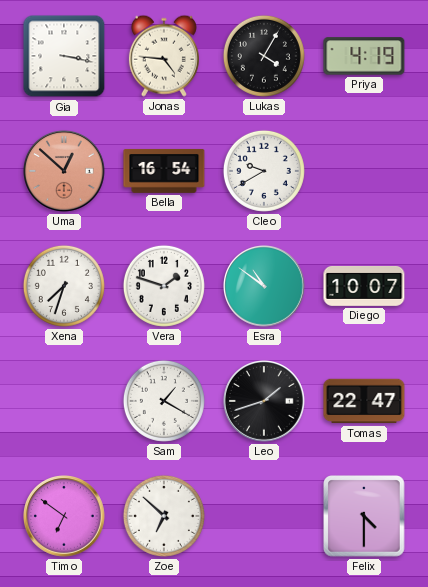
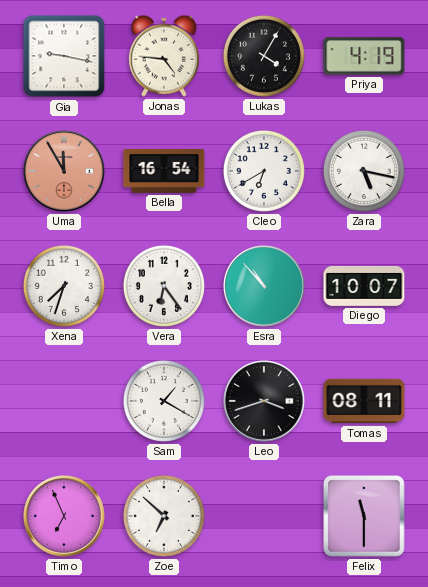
Gia: 3:17 -> 9:17 (64, 56)
Uma: 12:52 -> 11:55 (65, 172)
Cleo: 9:40 -> 6:40 (264, 171)
Zara: none -> 5:17 (364, 171)
Vera: 1:48 -> 6:24 (164, 286)
Esra: 10:51 -> 10:53 (265, 287)
Leo: 1:42 -> 3:42 (265, 402)
Tomas: 22:47 -> 08:11 (364, 401)
Timo: 6:51 -> 6:56 (65, 517)
Felix: 4:30 -> 11:30 (364, 516)
